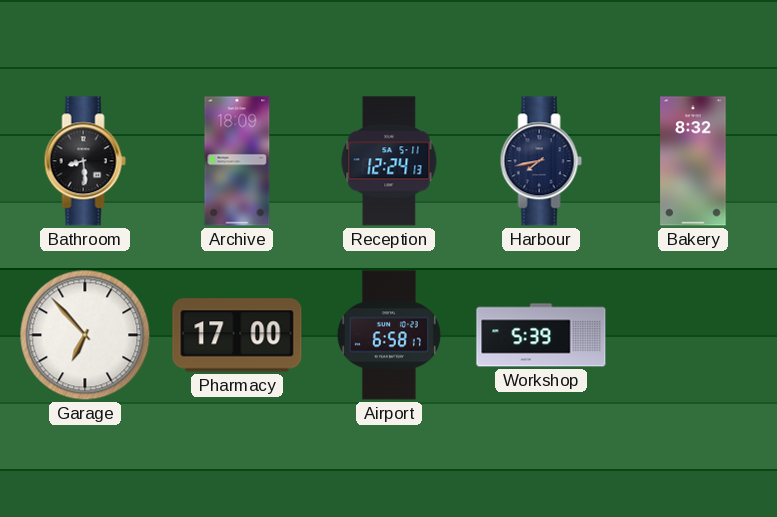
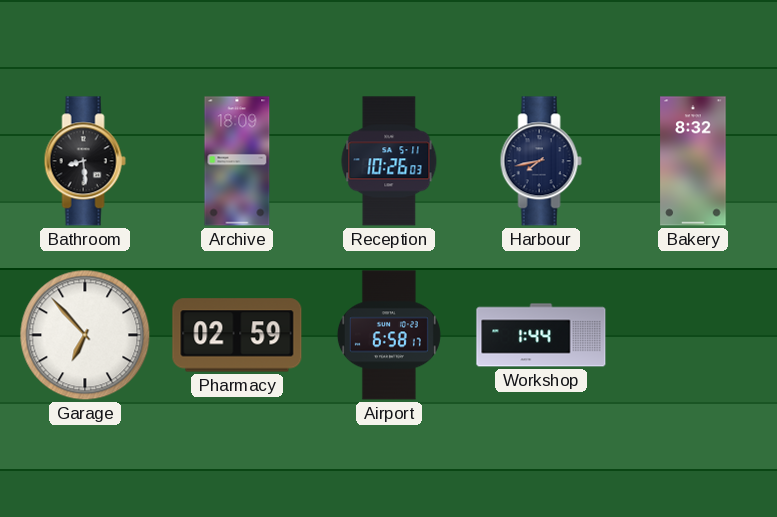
Reception: 12:24 -> 10:26 (389, 161)
Pharmacy: 17:00 -> 02:59 (237, 335)
Workshop: 5:39 -> 1:44 (541, 335)
